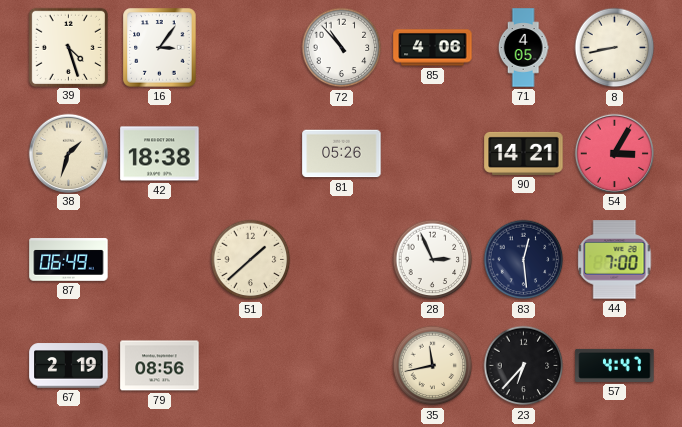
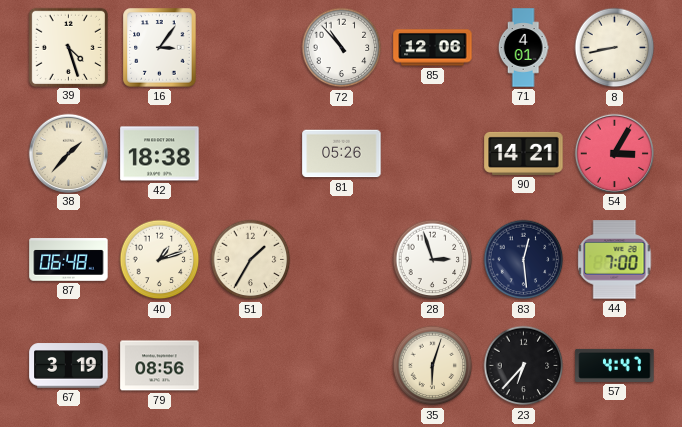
85: 4:06 -> 12:06 (433, 48)
71: 4:05 -> 4:01 (523, 48)
38: 1:33 -> 1:37 (68, 153)
87: 06:49 -> 06:48 (69, 260)
40: none -> 1:12 (160, 260)
51: 1:38 -> 1:35 (251, 260)
28: 2:56 -> 2:57 (433, 260)
67: 2:19 -> 3:19 (69, 366)
35: 11:43 -> 6:03 (433, 366)
